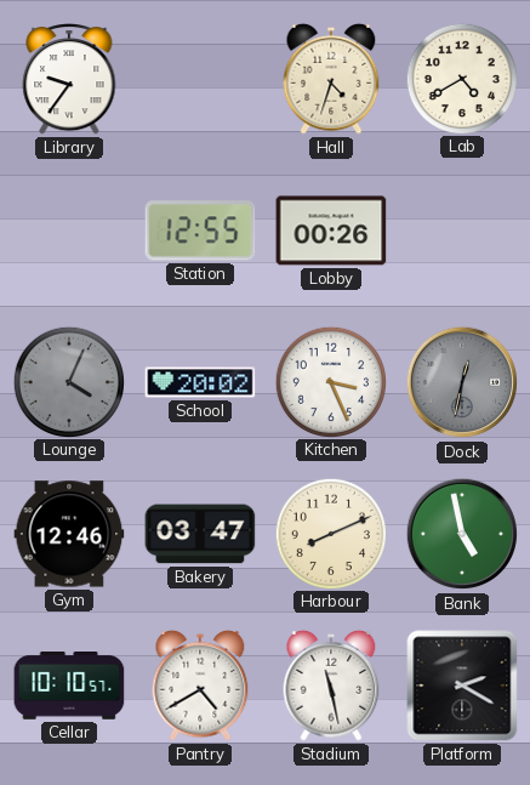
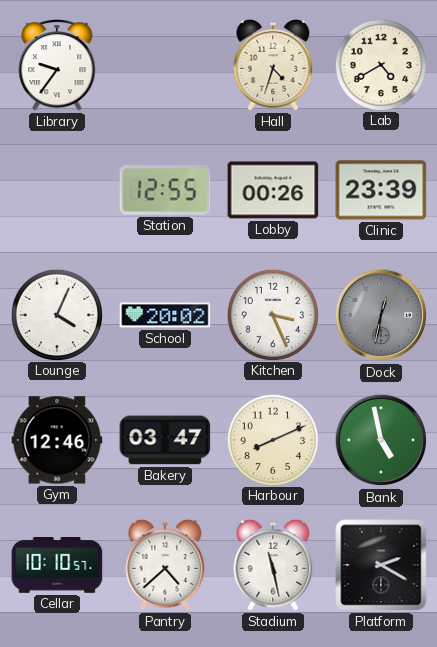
Clinic: none -> 23:39 (381, 190)
Lounge dial: grey -> white (56, 314)
Pantry: 4:40 -> 4:38 (165, 565)
